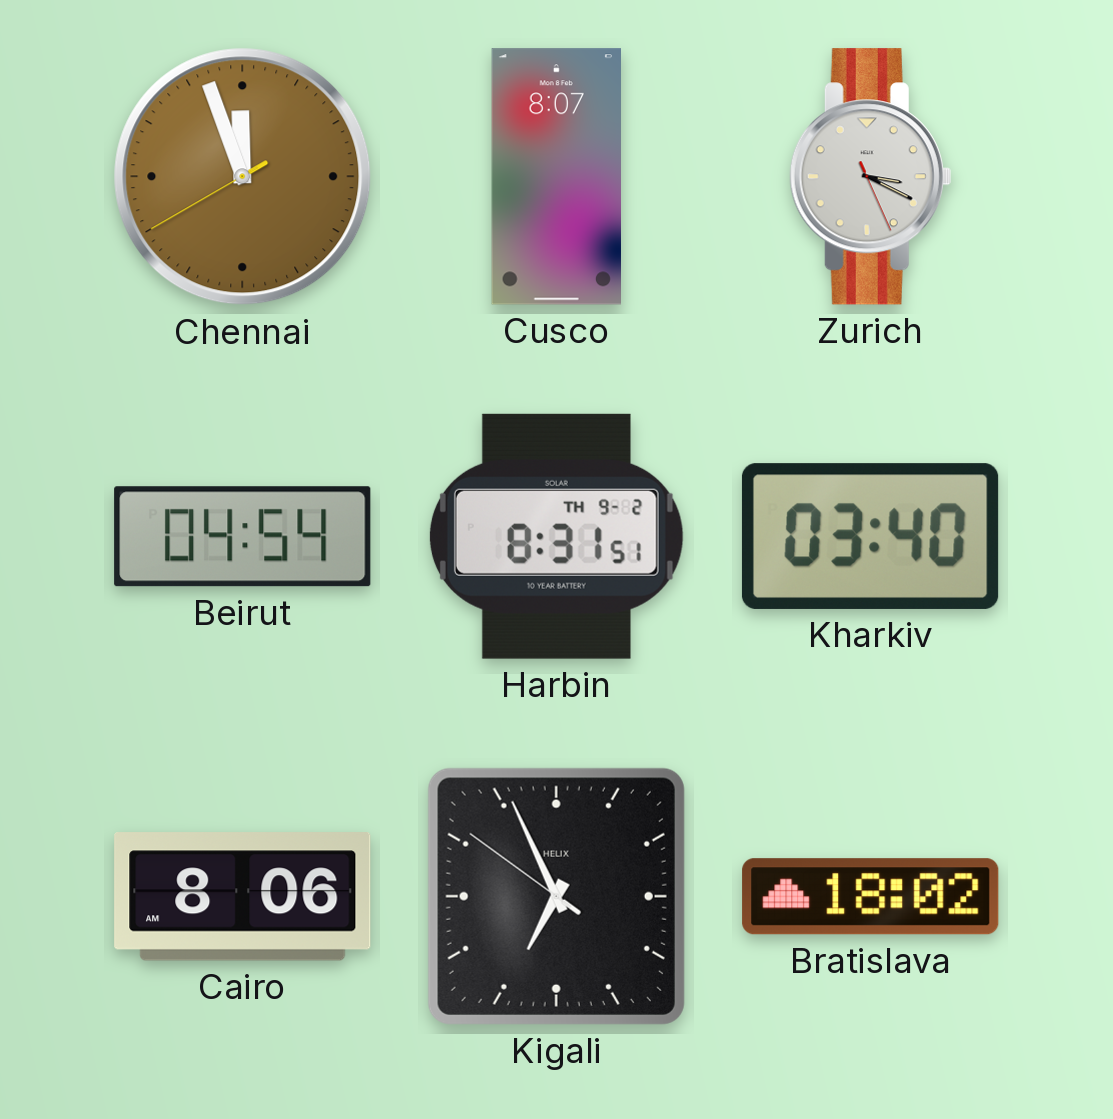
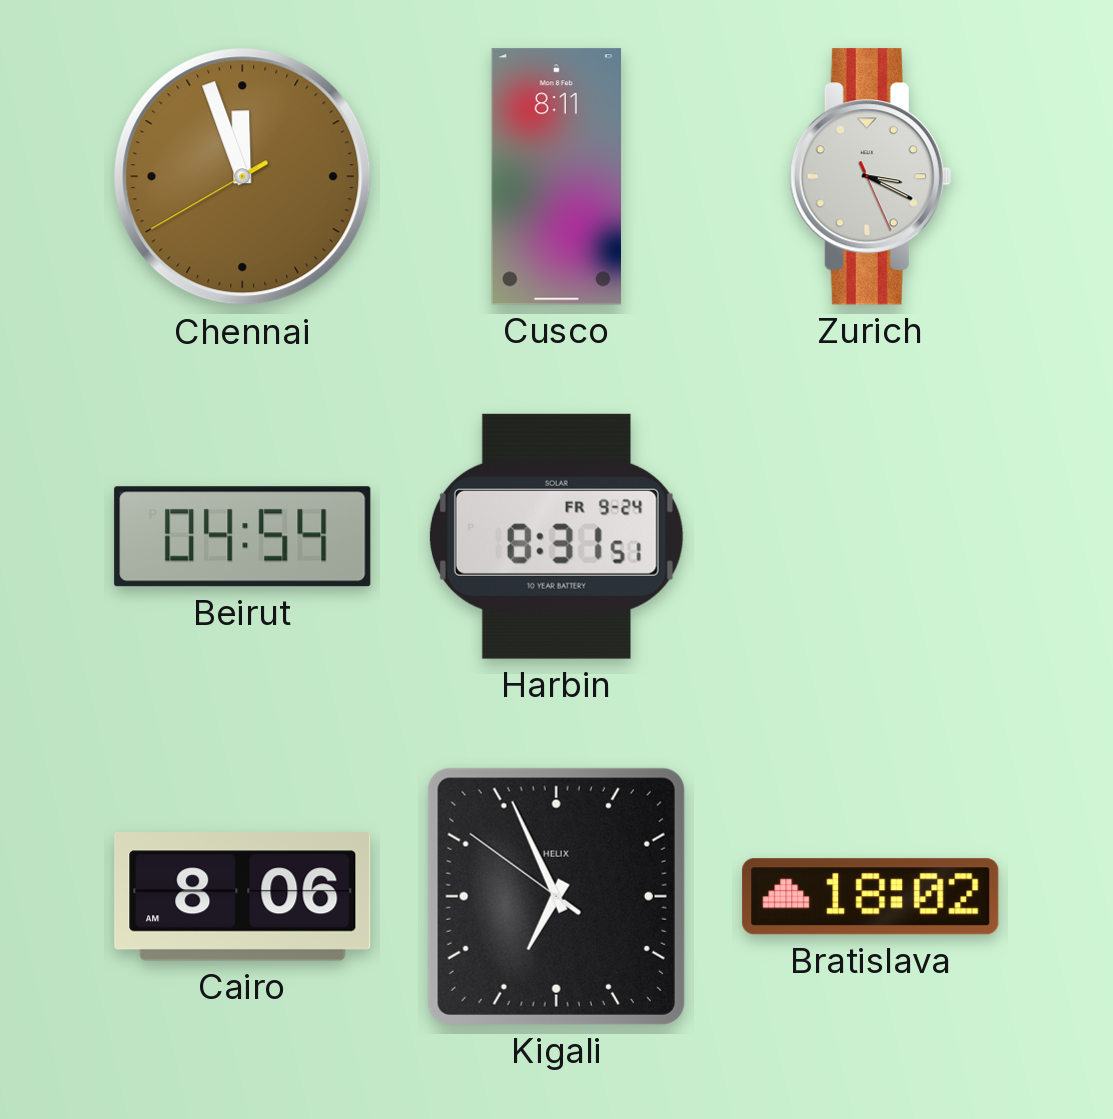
Cusco: 8:07 -> 8:11 (556, 177)
Harbin date: TH 9-2 -> FR 9-24 (556, 536)
Kharkiv: 03:40 -> none (870, 536)
